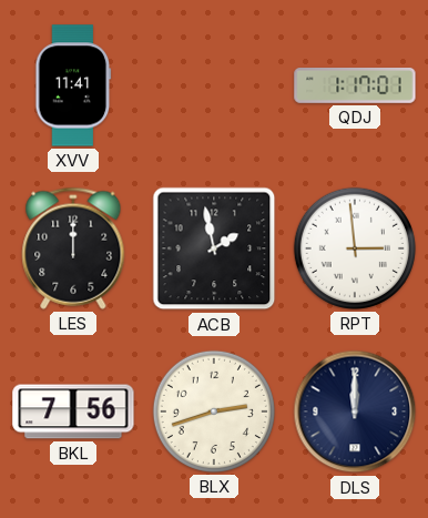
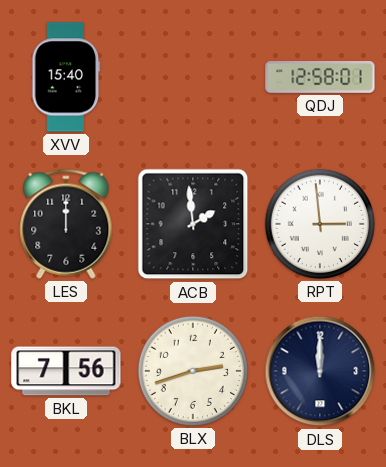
XVV: 11:41 -> 15:40 (66, 77)
QDJ: 1:17 -> 12:58 (320, 78)
ACB: 1:58 -> 1:59 (193, 224)
